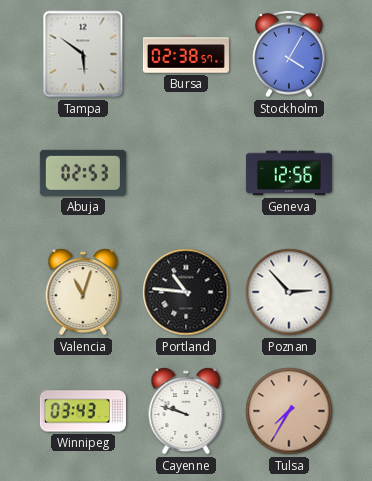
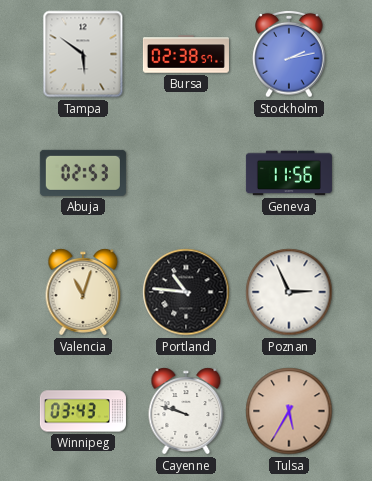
Stockholm: 4:05 -> 2:13 (289, 54)
Geneva: 12:56 -> 11:56 (289, 173)
Poznan: 2:53 -> 2:56 (289, 292)
Tulsa: 7:35 -> 5:35 (289, 411)
